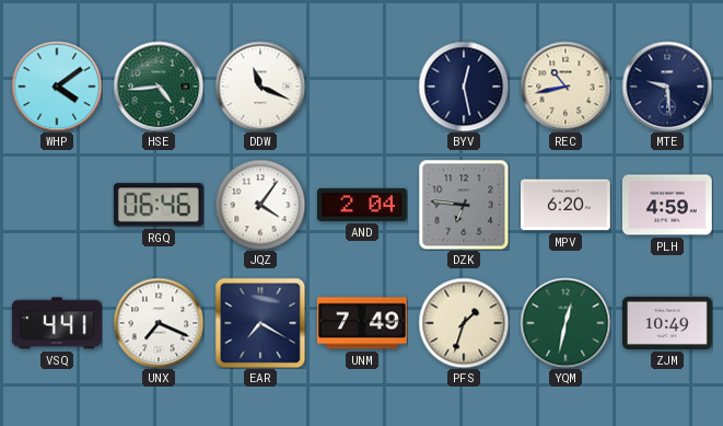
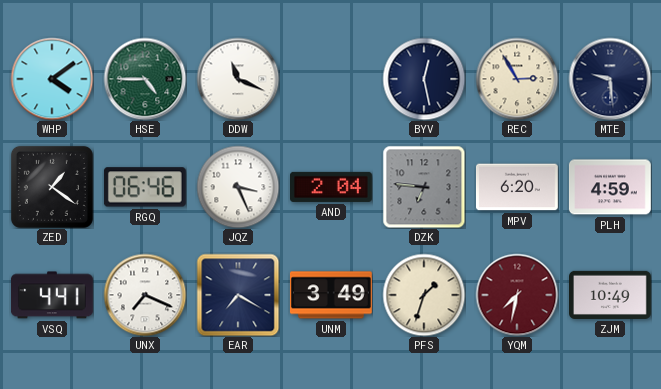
HSE: 4:44 -> 4:45 (145, 79)
REC: 10:43 -> 2:55 (517, 79)
ZED: none -> 1:21 (52, 187)
JQZ: 4:06 -> 3:26 (238, 187)
UNM: 7:49 -> 3:49 (331, 295)
YQM: 12:32 -> 7:32 (517, 295)
YQM dial: green -> burgundy (517, 295)
